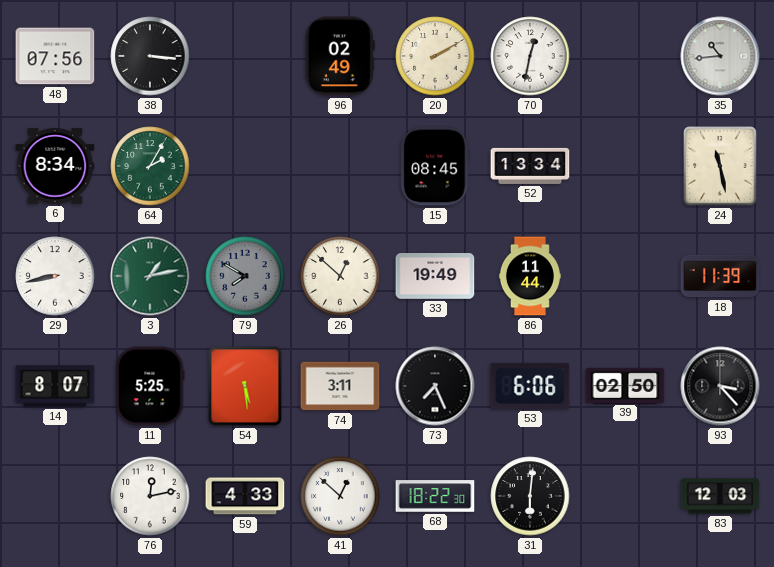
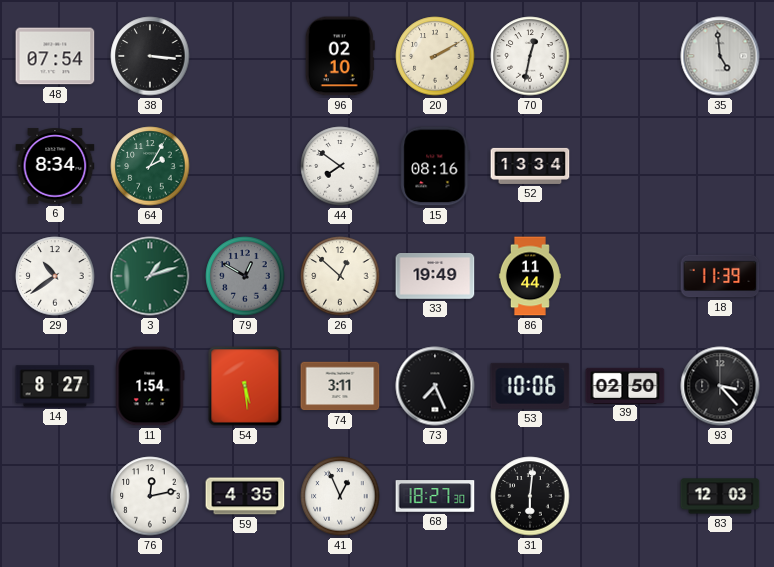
48: 07:56 -> 07:54 (55, 56)
96: 02:49 -> 02:10 (340, 56)
35: 10:44 -> 4:59 (720, 56)
44: none -> 7:51 (340, 166)
15: 08:45 -> 08:16 (435, 166)
24: 11:28 -> none (720, 166)
29: 8:43 -> 10:39 (55, 276)
3: 1:13 -> 1:12 (150, 276)
79: 7:50 -> 12:50 (245, 276)
14: 8:07 -> 8:27 (55, 386)
11: 5:25 -> 1:54 (150, 386)
53: 6:06 -> 10:06 (530, 386)
59: 4:33 -> 4:35 (245, 496)
41: 12:52 -> 12:56 (340, 496)
68: 18:22 -> 18:27 (435, 496)
